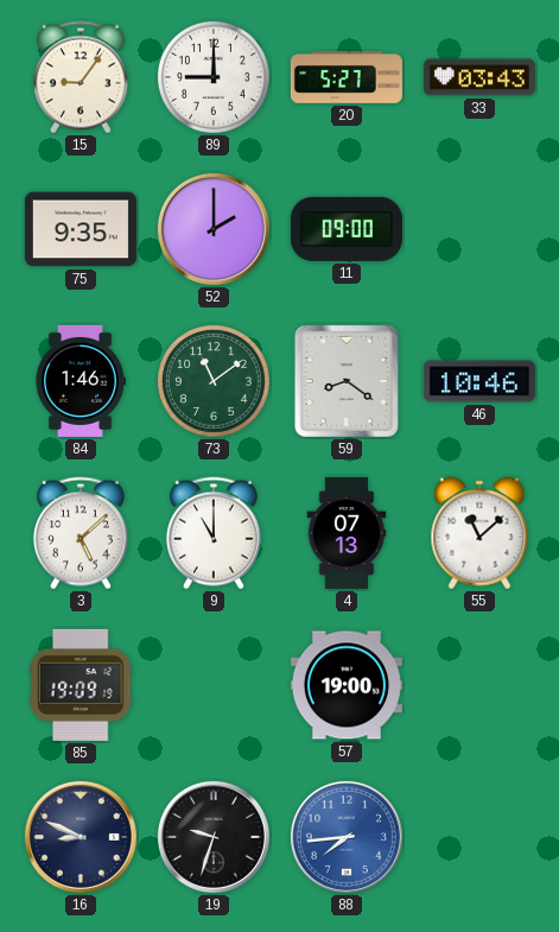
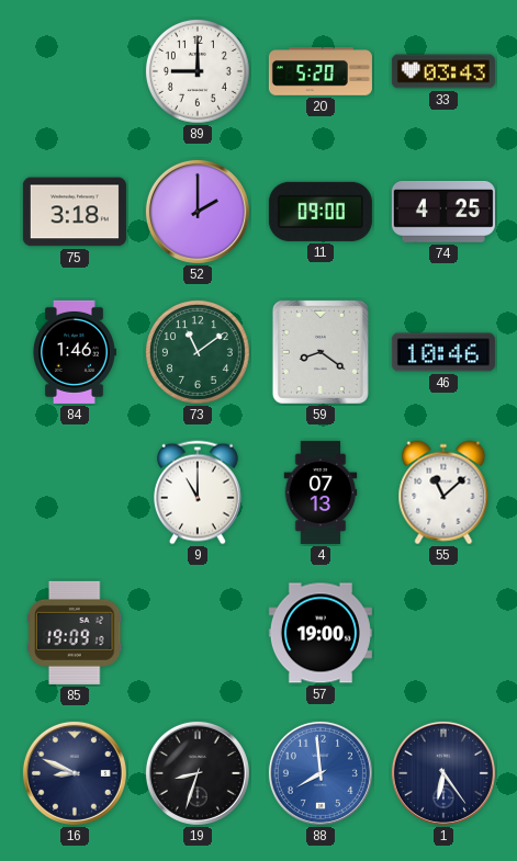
15: 9:06 -> none (81, 77)
20: 5:27 -> 5:20 (321, 71)
75: 9:35 -> 3:18 (75, 212)
74: none -> 4:25 (443, 212)
3: 5:08 -> none (81, 533)
19: 9:33 -> 8:33 (198, 773)
88: 7:44 -> 7:59 (321, 773)
1: none -> 6:24 (443, 773)
